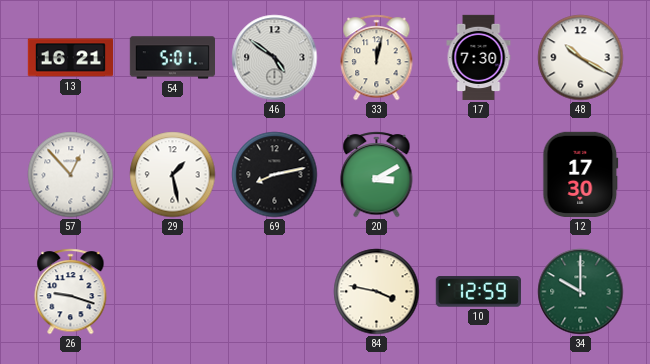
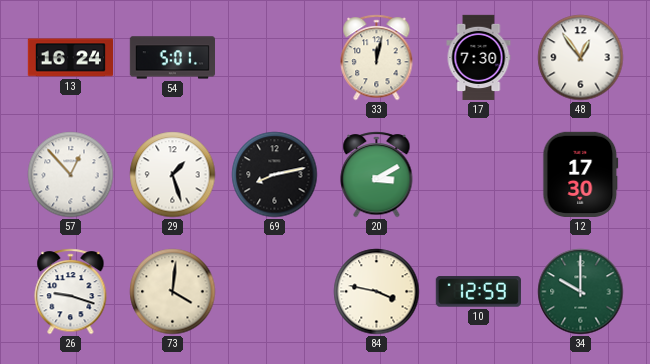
13: 16:21 -> 16:24 (70, 58)
46: 4:51 -> none (275, 58)
48: 10:20 -> 12:54 (581, 58)
29: 1:28 -> 1:27 (173, 175)
73: none -> 4:01 (173, 292)
